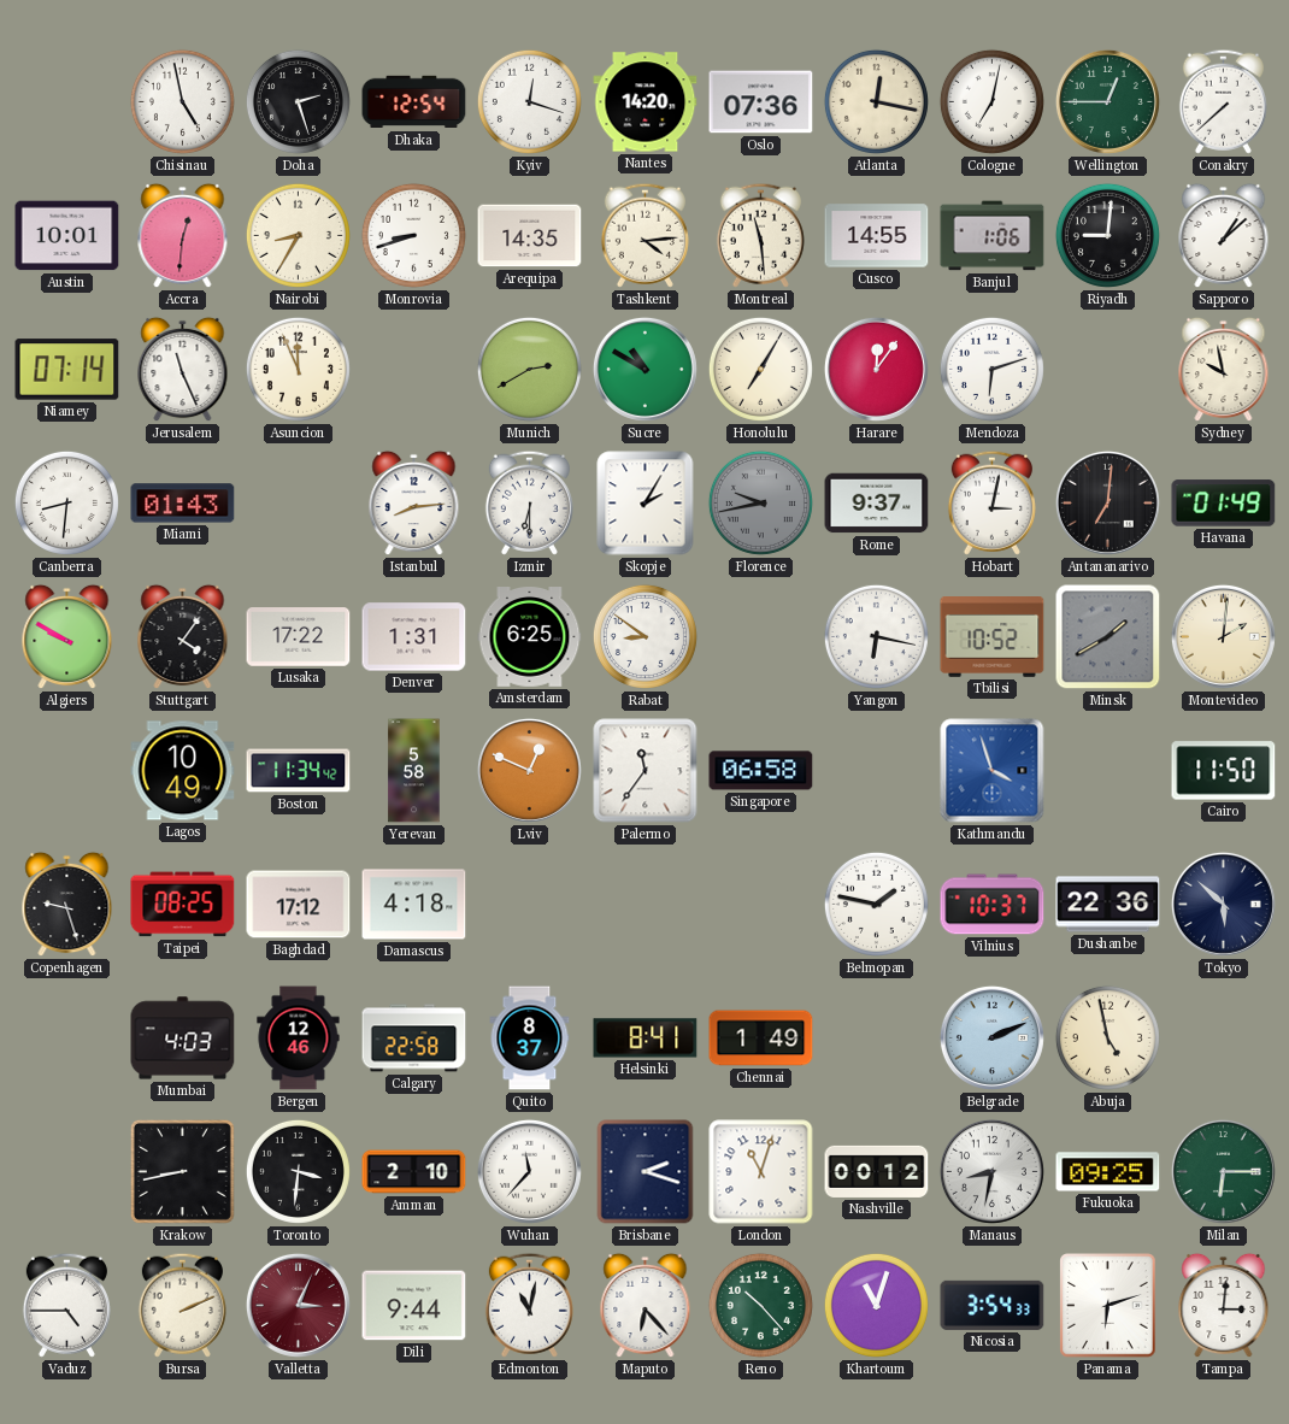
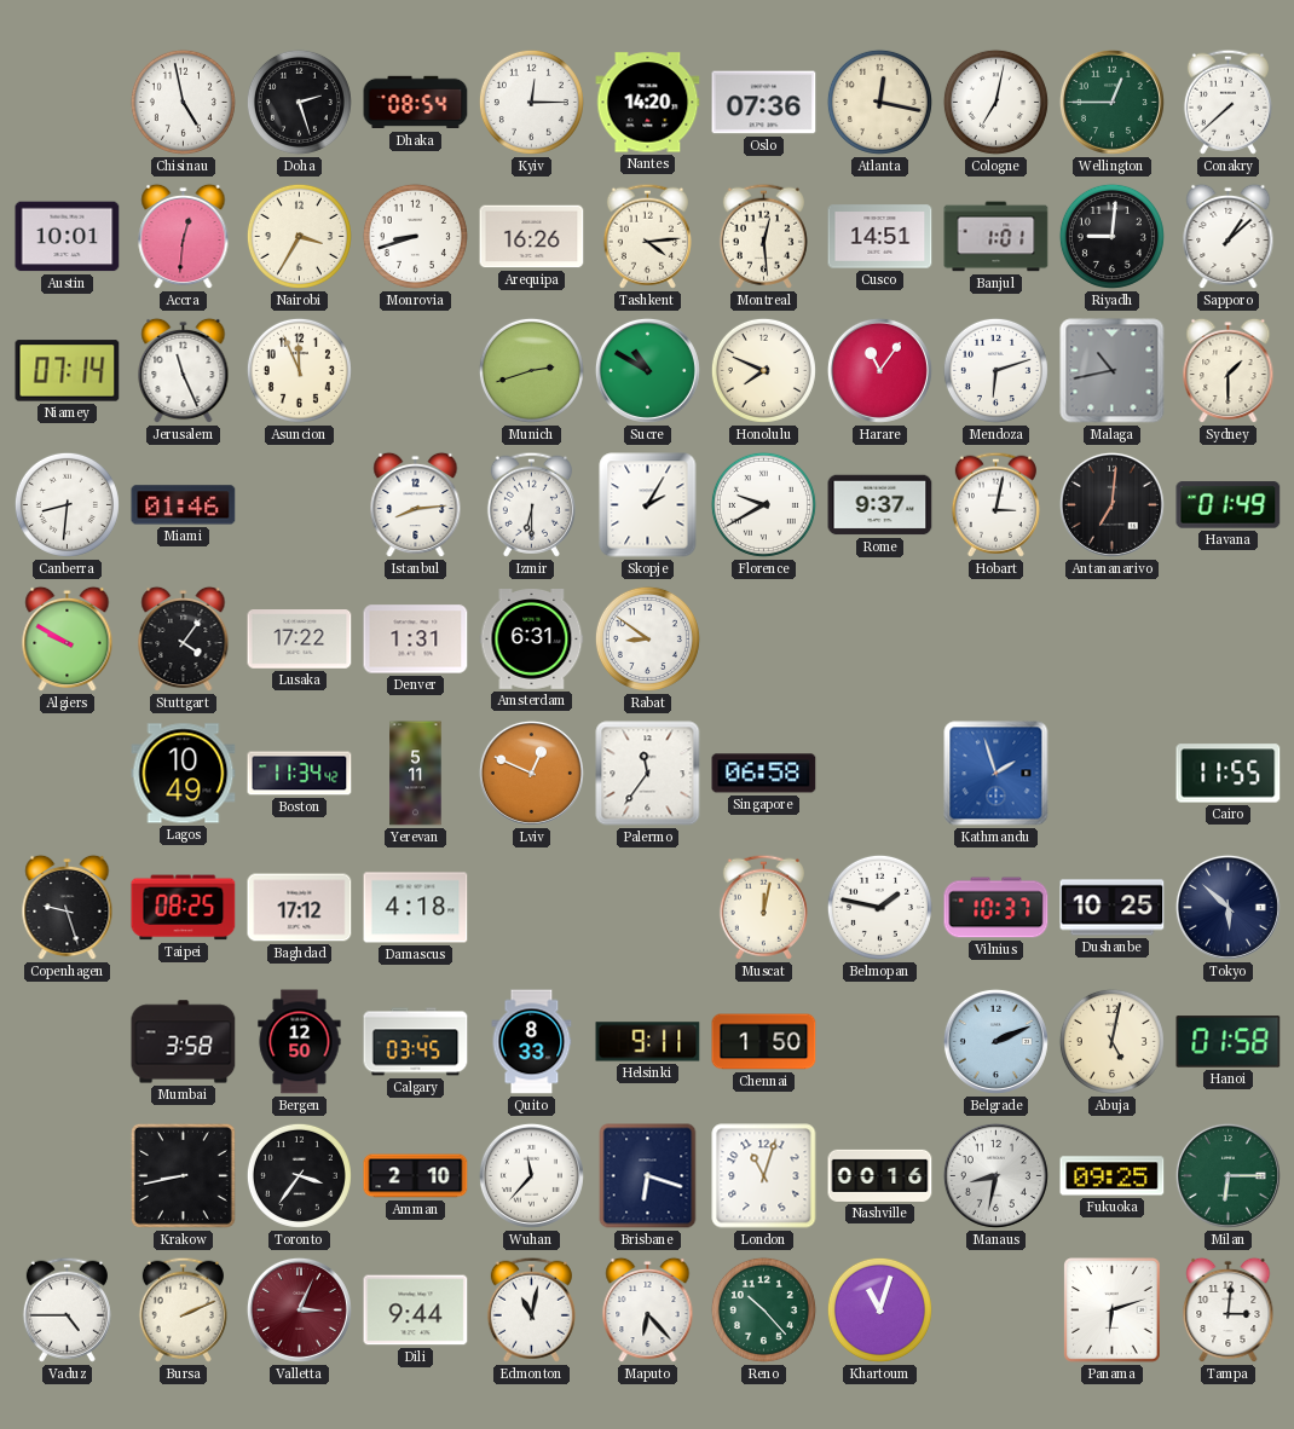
Dhaka: 12:54 -> 08:54 (416, 103)
Kyiv: 12:18 -> 12:15 (531, 102)
Nairobi: 8:35 -> 3:35 (299, 236)
Arequipa: 14:35 -> 16:26 (532, 237)
Montreal: 11:29 -> 12:29 (763, 236)
Cusco: 14:55 -> 14:51 (880, 237)
Banjul: 1:06 -> 1:01 (997, 237)
Munich: 2:40 -> 2:42 (531, 370)
Honolulu: 7:05 -> 7:49 (763, 370)
Harare: 12:06 -> 11:06 (879, 370)
Malaga: none -> 10:43 (1113, 371)
Sydney: 9:58 -> 1:30 (1229, 371)
Miami: 01:43 -> 01:46 (184, 505)
Florence: 9:43 -> 9:40 (763, 504)
Florence dial: grey -> white (763, 504)
Amsterdam: 6:25 -> 6:31 (532, 640)
Yangon: 6:17 -> none (876, 636)
Tbilisi: 10:52 -> none (993, 637)
Minsk: 1:40 -> none (1108, 637)
Montevideo: 2:01 -> none (1223, 636)
Yerevan: 5:58 -> 5:11 (416, 774)
Kathmandu: 3:57 -> 1:57 (997, 774)
Cairo: 11:50 -> 11:55 (1229, 774)
Muscat: none -> 12:02 (763, 907)
Dushanbe: 22:36 -> 10:25 (1113, 908)
Mumbai: 4:03 -> 3:58 (184, 1042)
Bergen: 12:46 -> 12:50 (300, 1042)
Calgary: 22:58 -> 03:45 (416, 1042)
Quito: 8:37 -> 8:33 (532, 1042)
Helsinki: 8:41 -> 9:11 (648, 1042)
Chennai: 1:49 -> 1:50 (764, 1042)
Abuja: 4:58 -> 5:02 (1111, 1041)
Hanoi: none -> 01:58 (1229, 1042)
Toronto: 3:31 -> 3:36 (299, 1175)
Brisbane: 2:18 -> 6:18 (648, 1176)
Nashville: 00:12 -> 00:16 (880, 1175)
Nicosia: 3:54 -> none (993, 1305)
